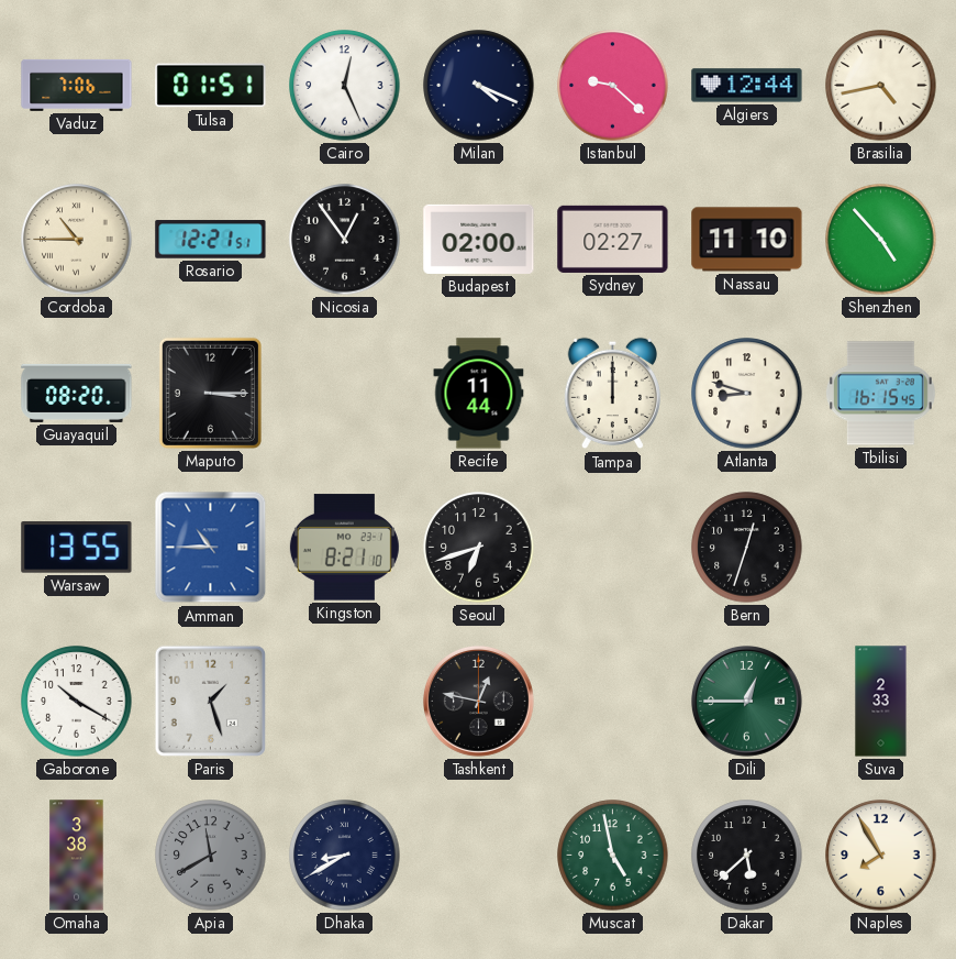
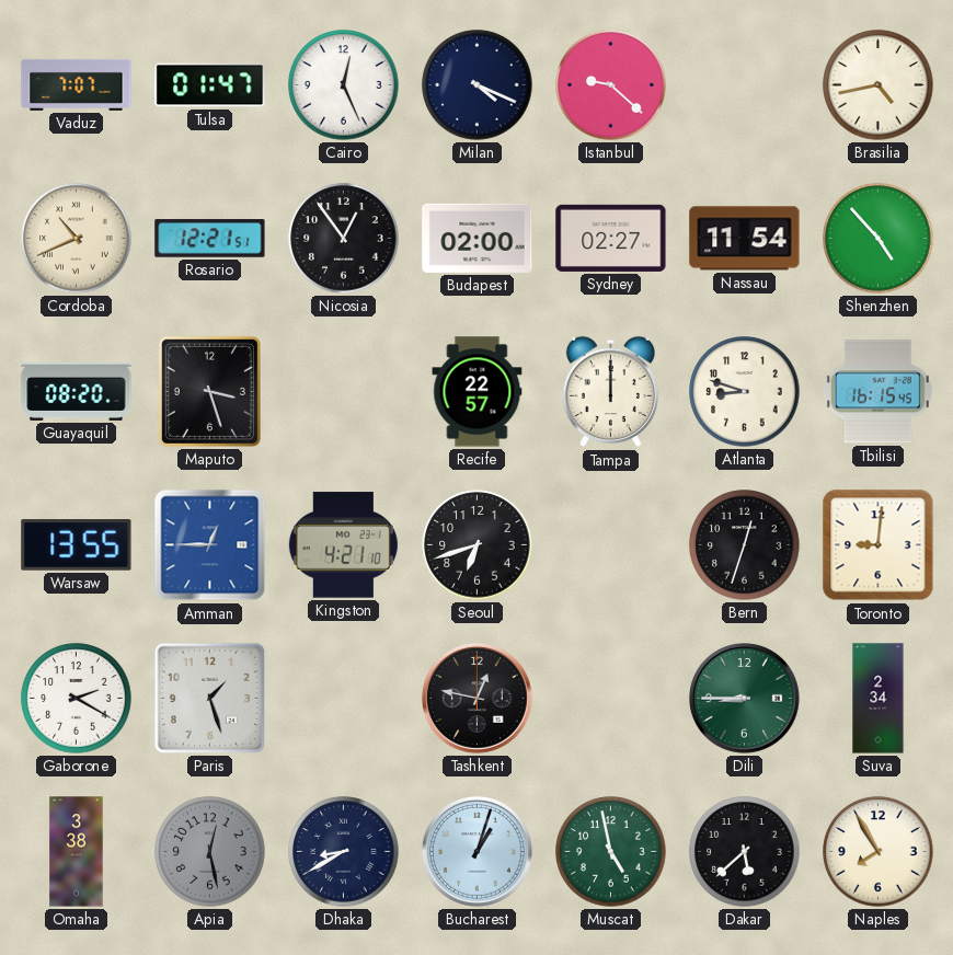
Vaduz: 7:06 -> 7:07 (77, 84)
Tulsa: 01:51 -> 01:47 (210, 85)
Algiers: 12:44 -> none (747, 86)
Cordoba: 10:45 -> 10:41 (77, 239)
Nassau: 11:10 -> 11:54 (745, 239)
Maputo: 3:15 -> 3:27 (209, 391)
Recife: 11:44 -> 22:57 (478, 392)
Amman: 10:45 -> 12:45 (210, 545)
Kingston: 8:21 -> 4:21 (343, 545)
Toronto: none -> 9:01 (879, 545)
Gaborone: 10:20 -> 2:20 (77, 699)
Dili: 12:45 -> 8:45 (745, 699)
Suva: 2:33 -> 2:34 (879, 699)
Apia: 11:40 -> 12:28 (210, 852)
Bucharest: none -> 1:03 (478, 852)
